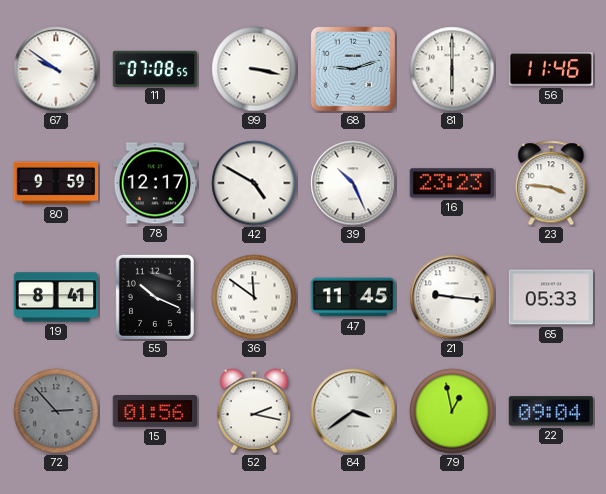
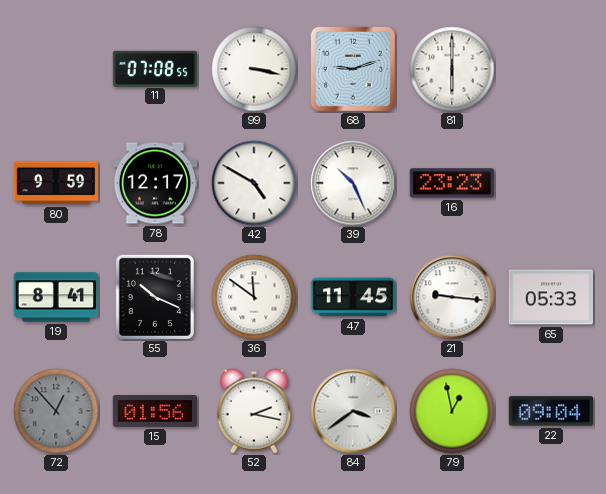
67: 9:51 -> none (56, 69)
56: 11:46 -> none (551, 69)
23: 3:46 -> none (551, 183)
72: 2:53 -> 12:53 (56, 411)
